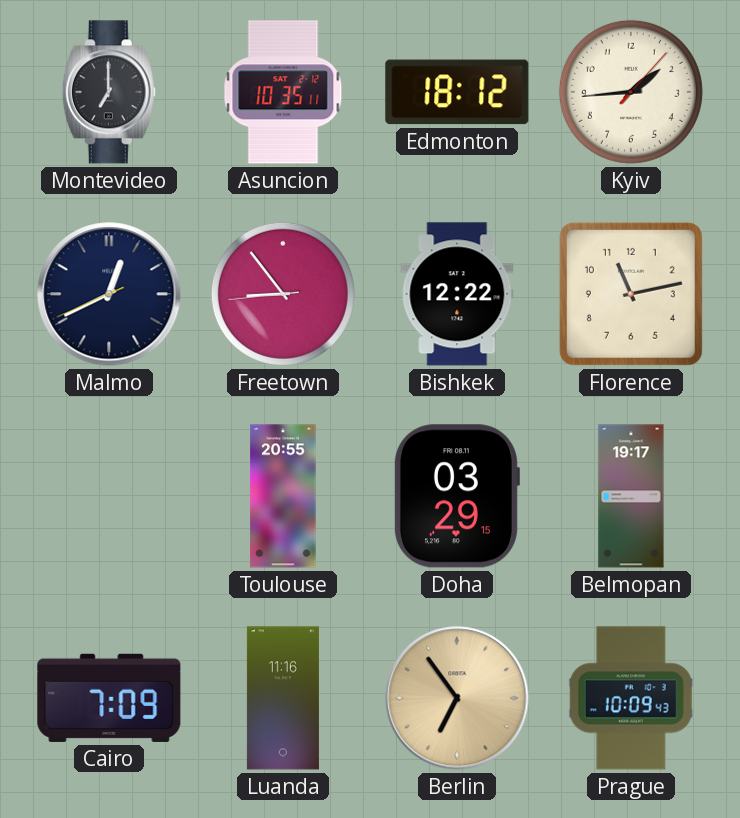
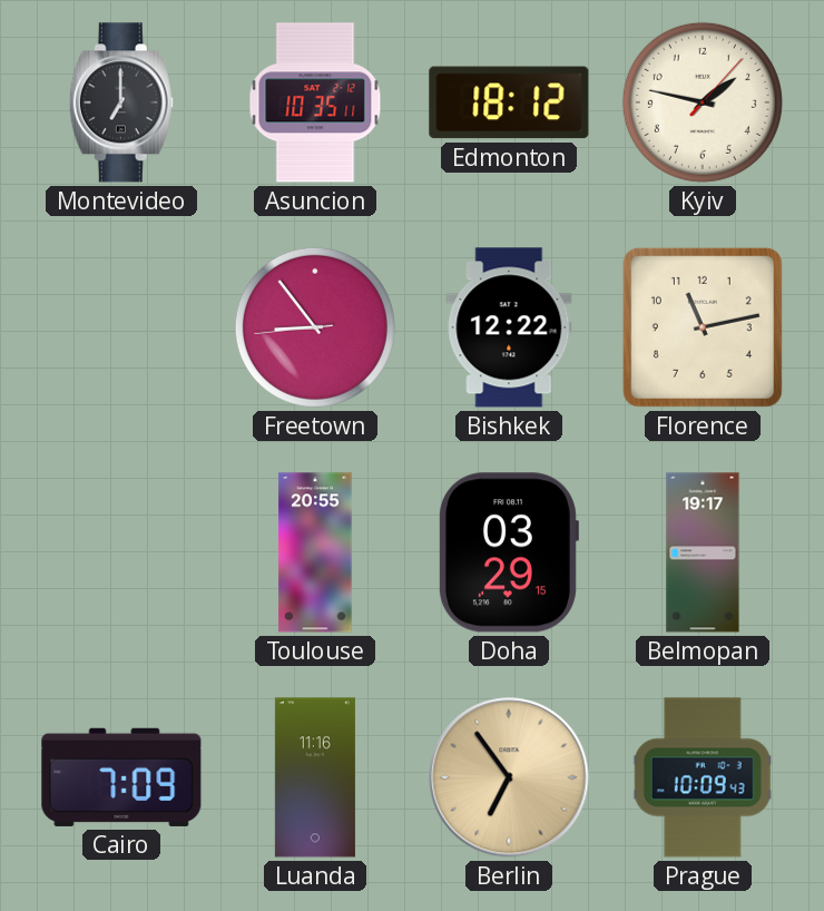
Kyiv: 1:44 -> 1:47 (703, 102)
Malmo: 12:40 -> none (109, 294)
